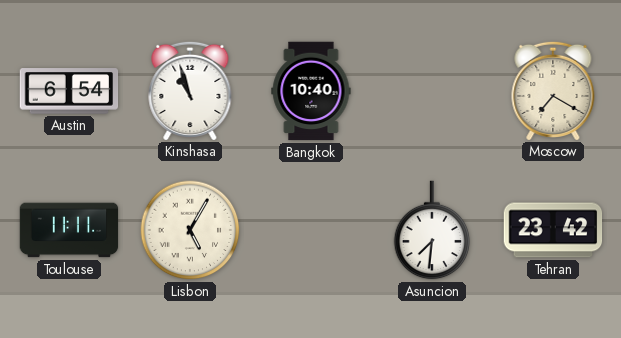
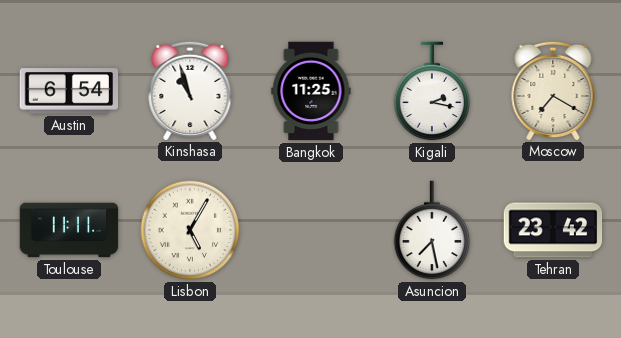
Bangkok: 10:40 -> 11:25 (311, 91)
Kigali: none -> 2:17 (432, 91)
Asuncion: 7:31 -> 7:28 (432, 230)
